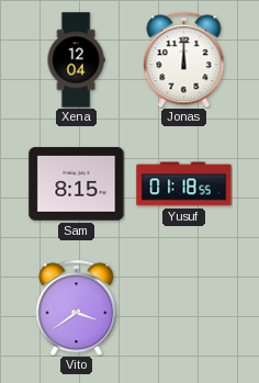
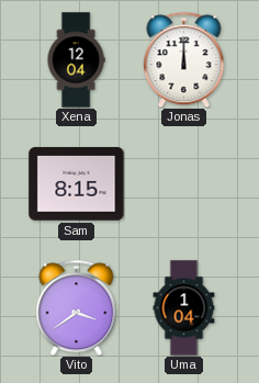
Yusuf: 01:18 -> none (184, 184)
Uma: none -> 1:04 (184, 308)
